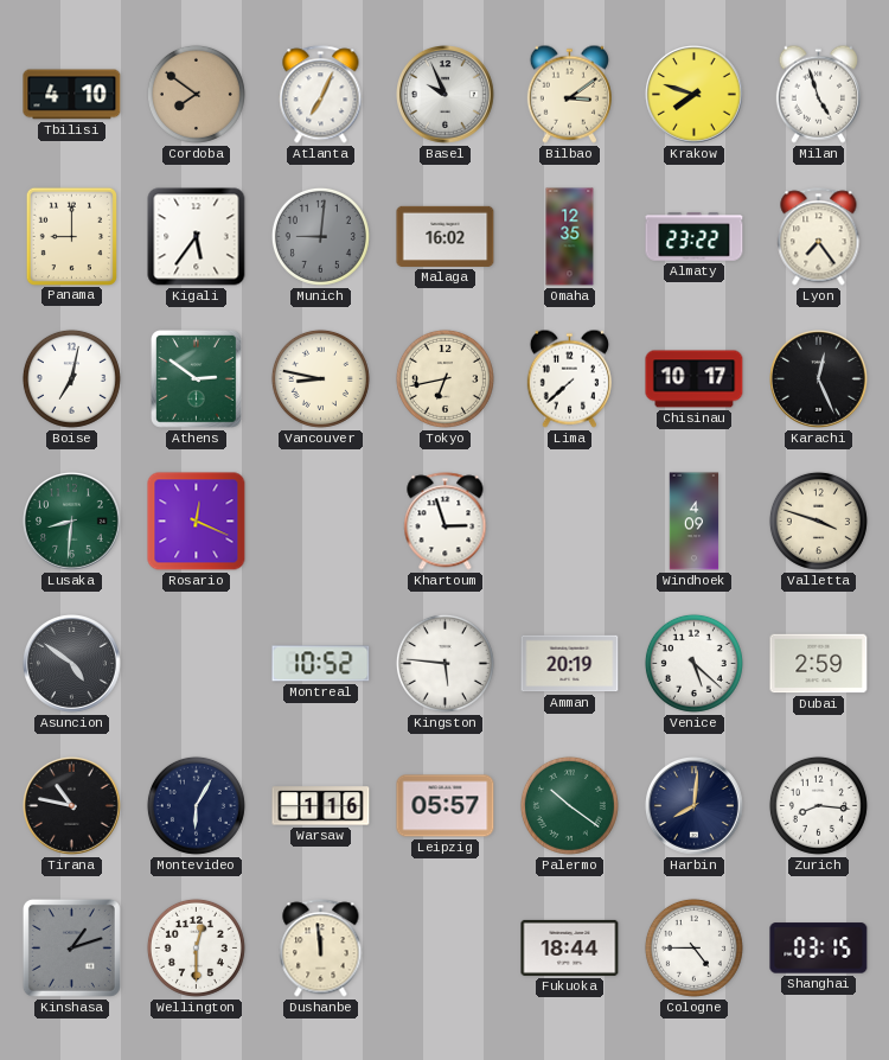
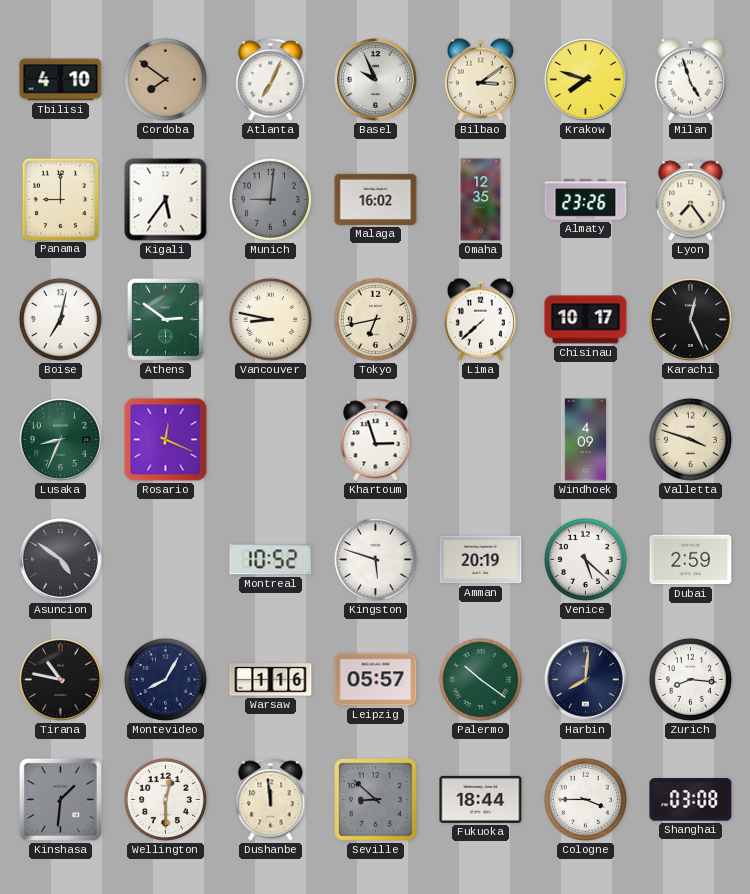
Almaty: 23:22 -> 23:26 (586, 200)
Lusaka: 8:31 -> 8:34 (61, 440)
Kingston: 5:46 -> 5:48 (375, 559)
Montevideo: 6:05 -> 8:05 (165, 679)
Kinshasa: 1:12 -> 1:31 (60, 799)
Seville: none -> 8:52 (376, 800)
Cologne: 4:45 -> 3:45 (585, 799)
Shanghai: 03:15 -> 03:08 (691, 800)
